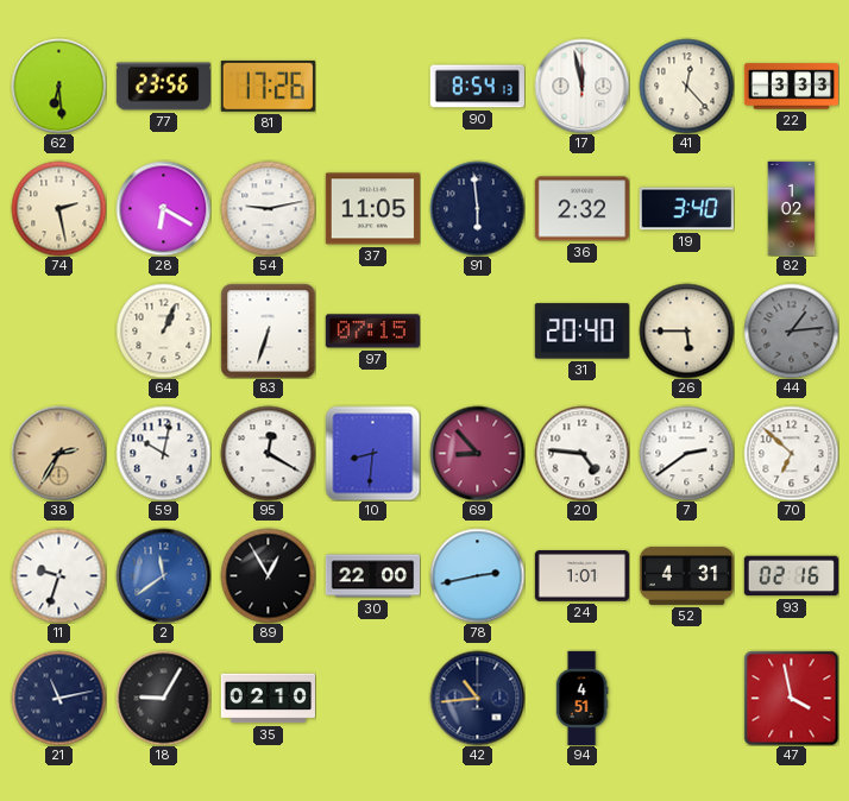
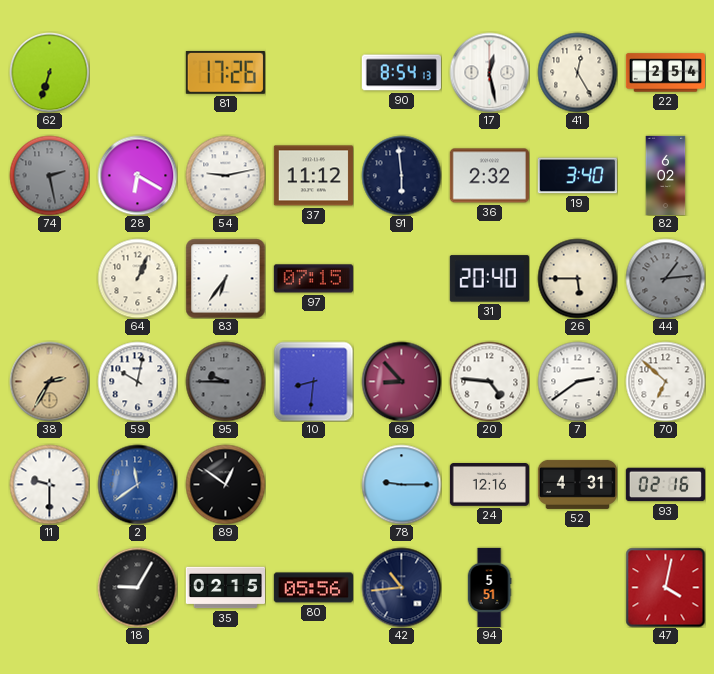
62: 6:29 -> 6:33 (49, 72)
77: 23:56 -> none (163, 87)
17: 11:58 -> 12:28 (489, 72)
41: 12:23 -> 12:25 (577, 72)
22: 3:33 -> 2:54 (665, 73)
74 dial: cream -> grey (49, 175)
37: 11:05 -> 11:12 (313, 176)
82: 1:02 -> 6:02 (666, 175)
83: 6:33 -> 6:36 (225, 278)
95: 12:20 -> 9:45 (225, 381)
95 dial: white -> grey (225, 381)
11: 9:33 -> 9:30 (49, 484)
89: 12:55 -> 12:51 (225, 484)
30: 22:00 -> none (372, 576)
78: 2:43 -> 9:15 (401, 484)
24: 1:01 -> 12:16 (489, 485)
21: 11:13 -> none (58, 698)
35: 02:10 -> 02:15 (225, 588)
80: none -> 05:56 (313, 588)
94: 4:51 -> 5:51 (489, 587)
47: 3:58 -> 4:02 (665, 587)
